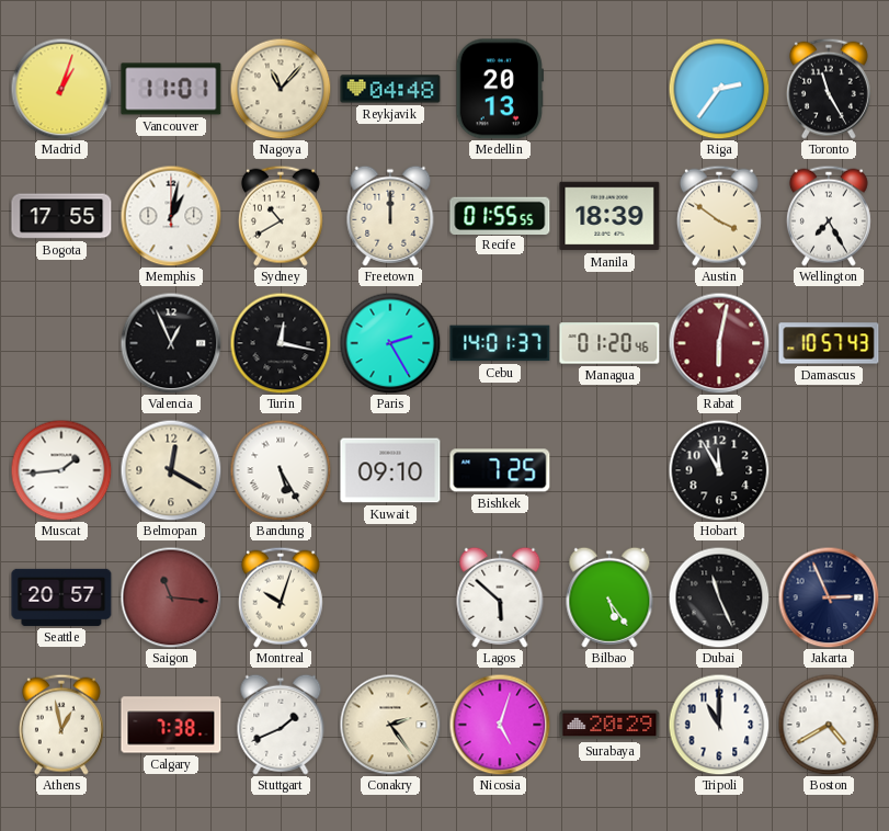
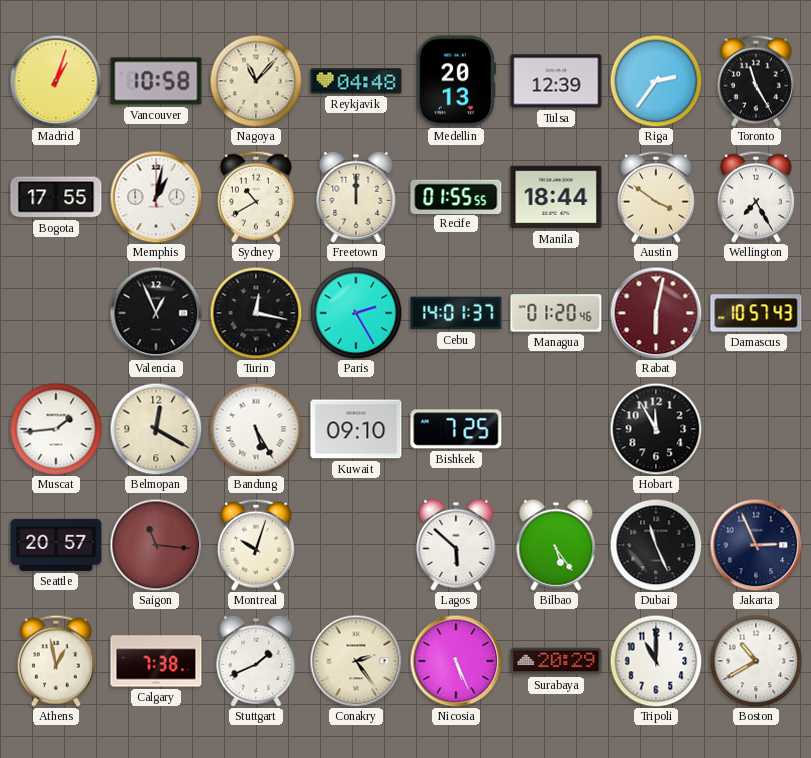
Vancouver: 11:01 -> 10:58 (156, 81)
Tulsa: none -> 12:39 (556, 81)
Manila: 18:39 -> 18:44 (556, 197)
Nicosia: 5:03 -> 5:26 (456, 661)
Boston: 4:40 -> 10:40 (756, 661)
